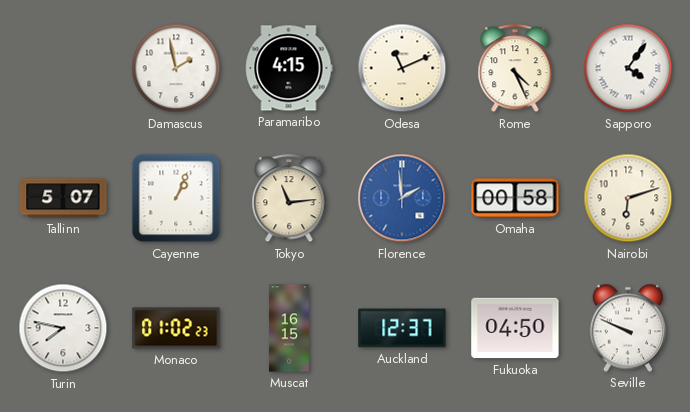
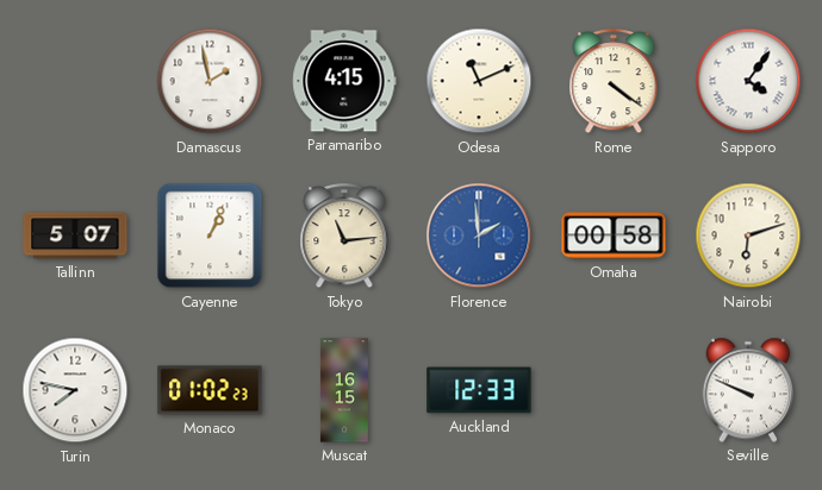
Rome: 4:26 -> 4:21 (614, 82)
Auckland: 12:37 -> 12:33 (479, 390)
Fukuoka: 04:50 -> none (515, 328)
